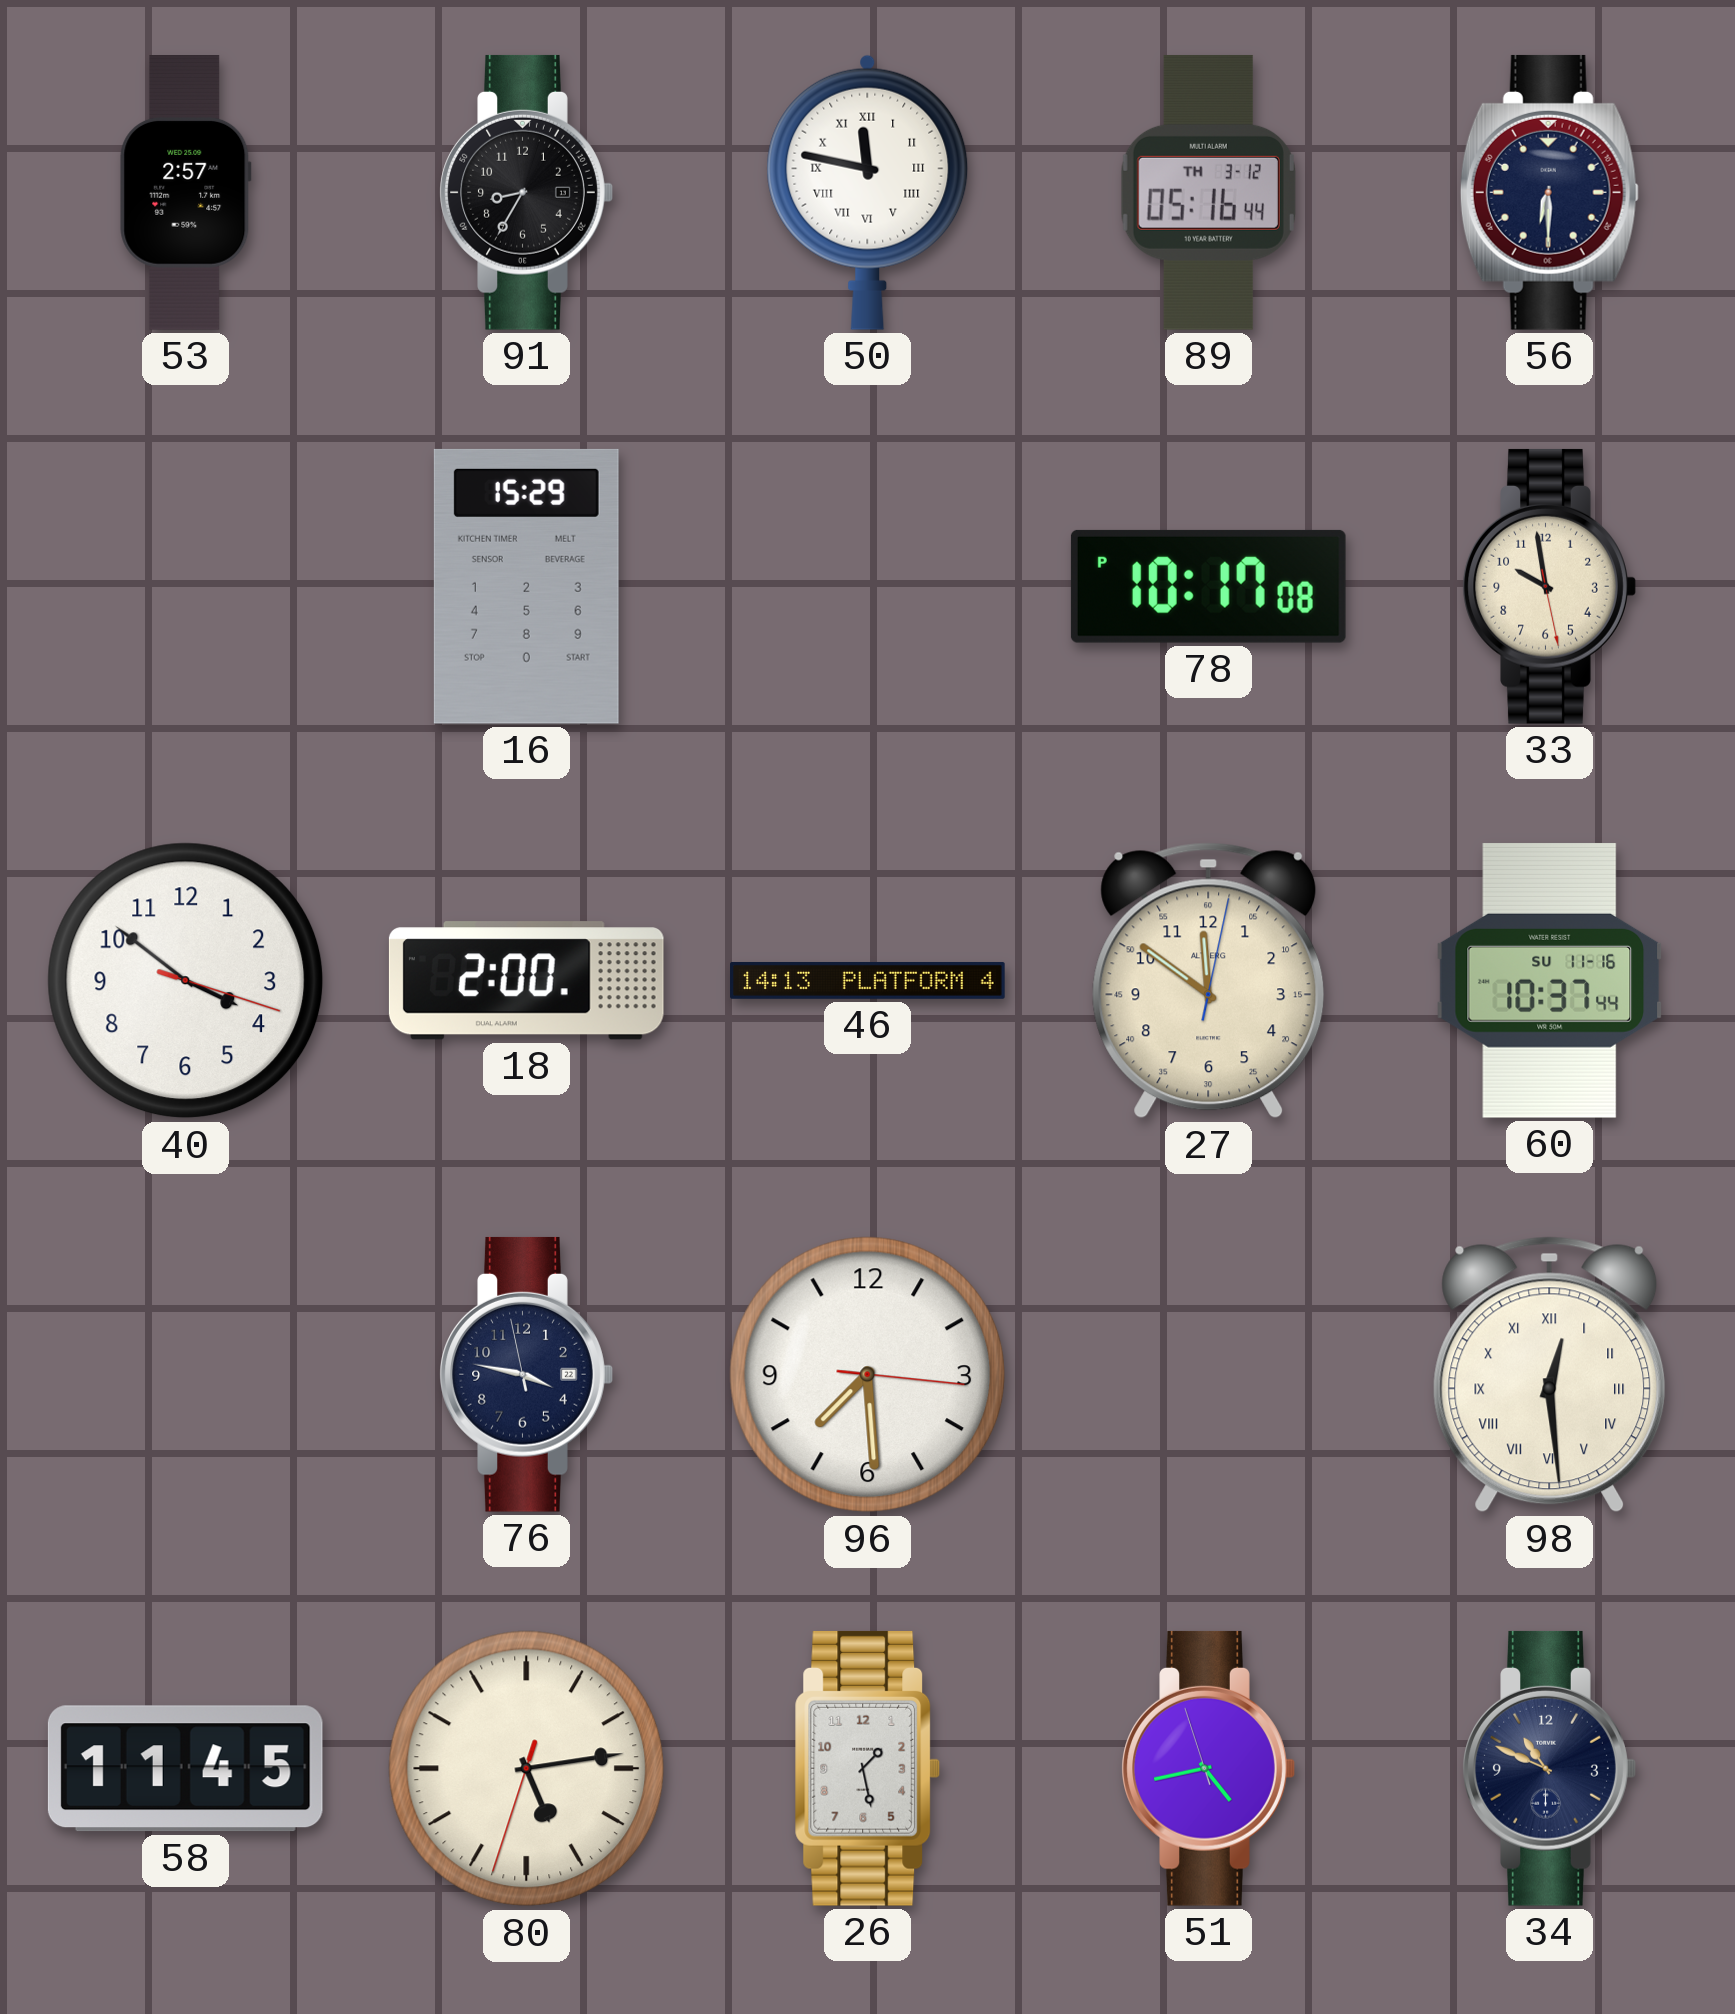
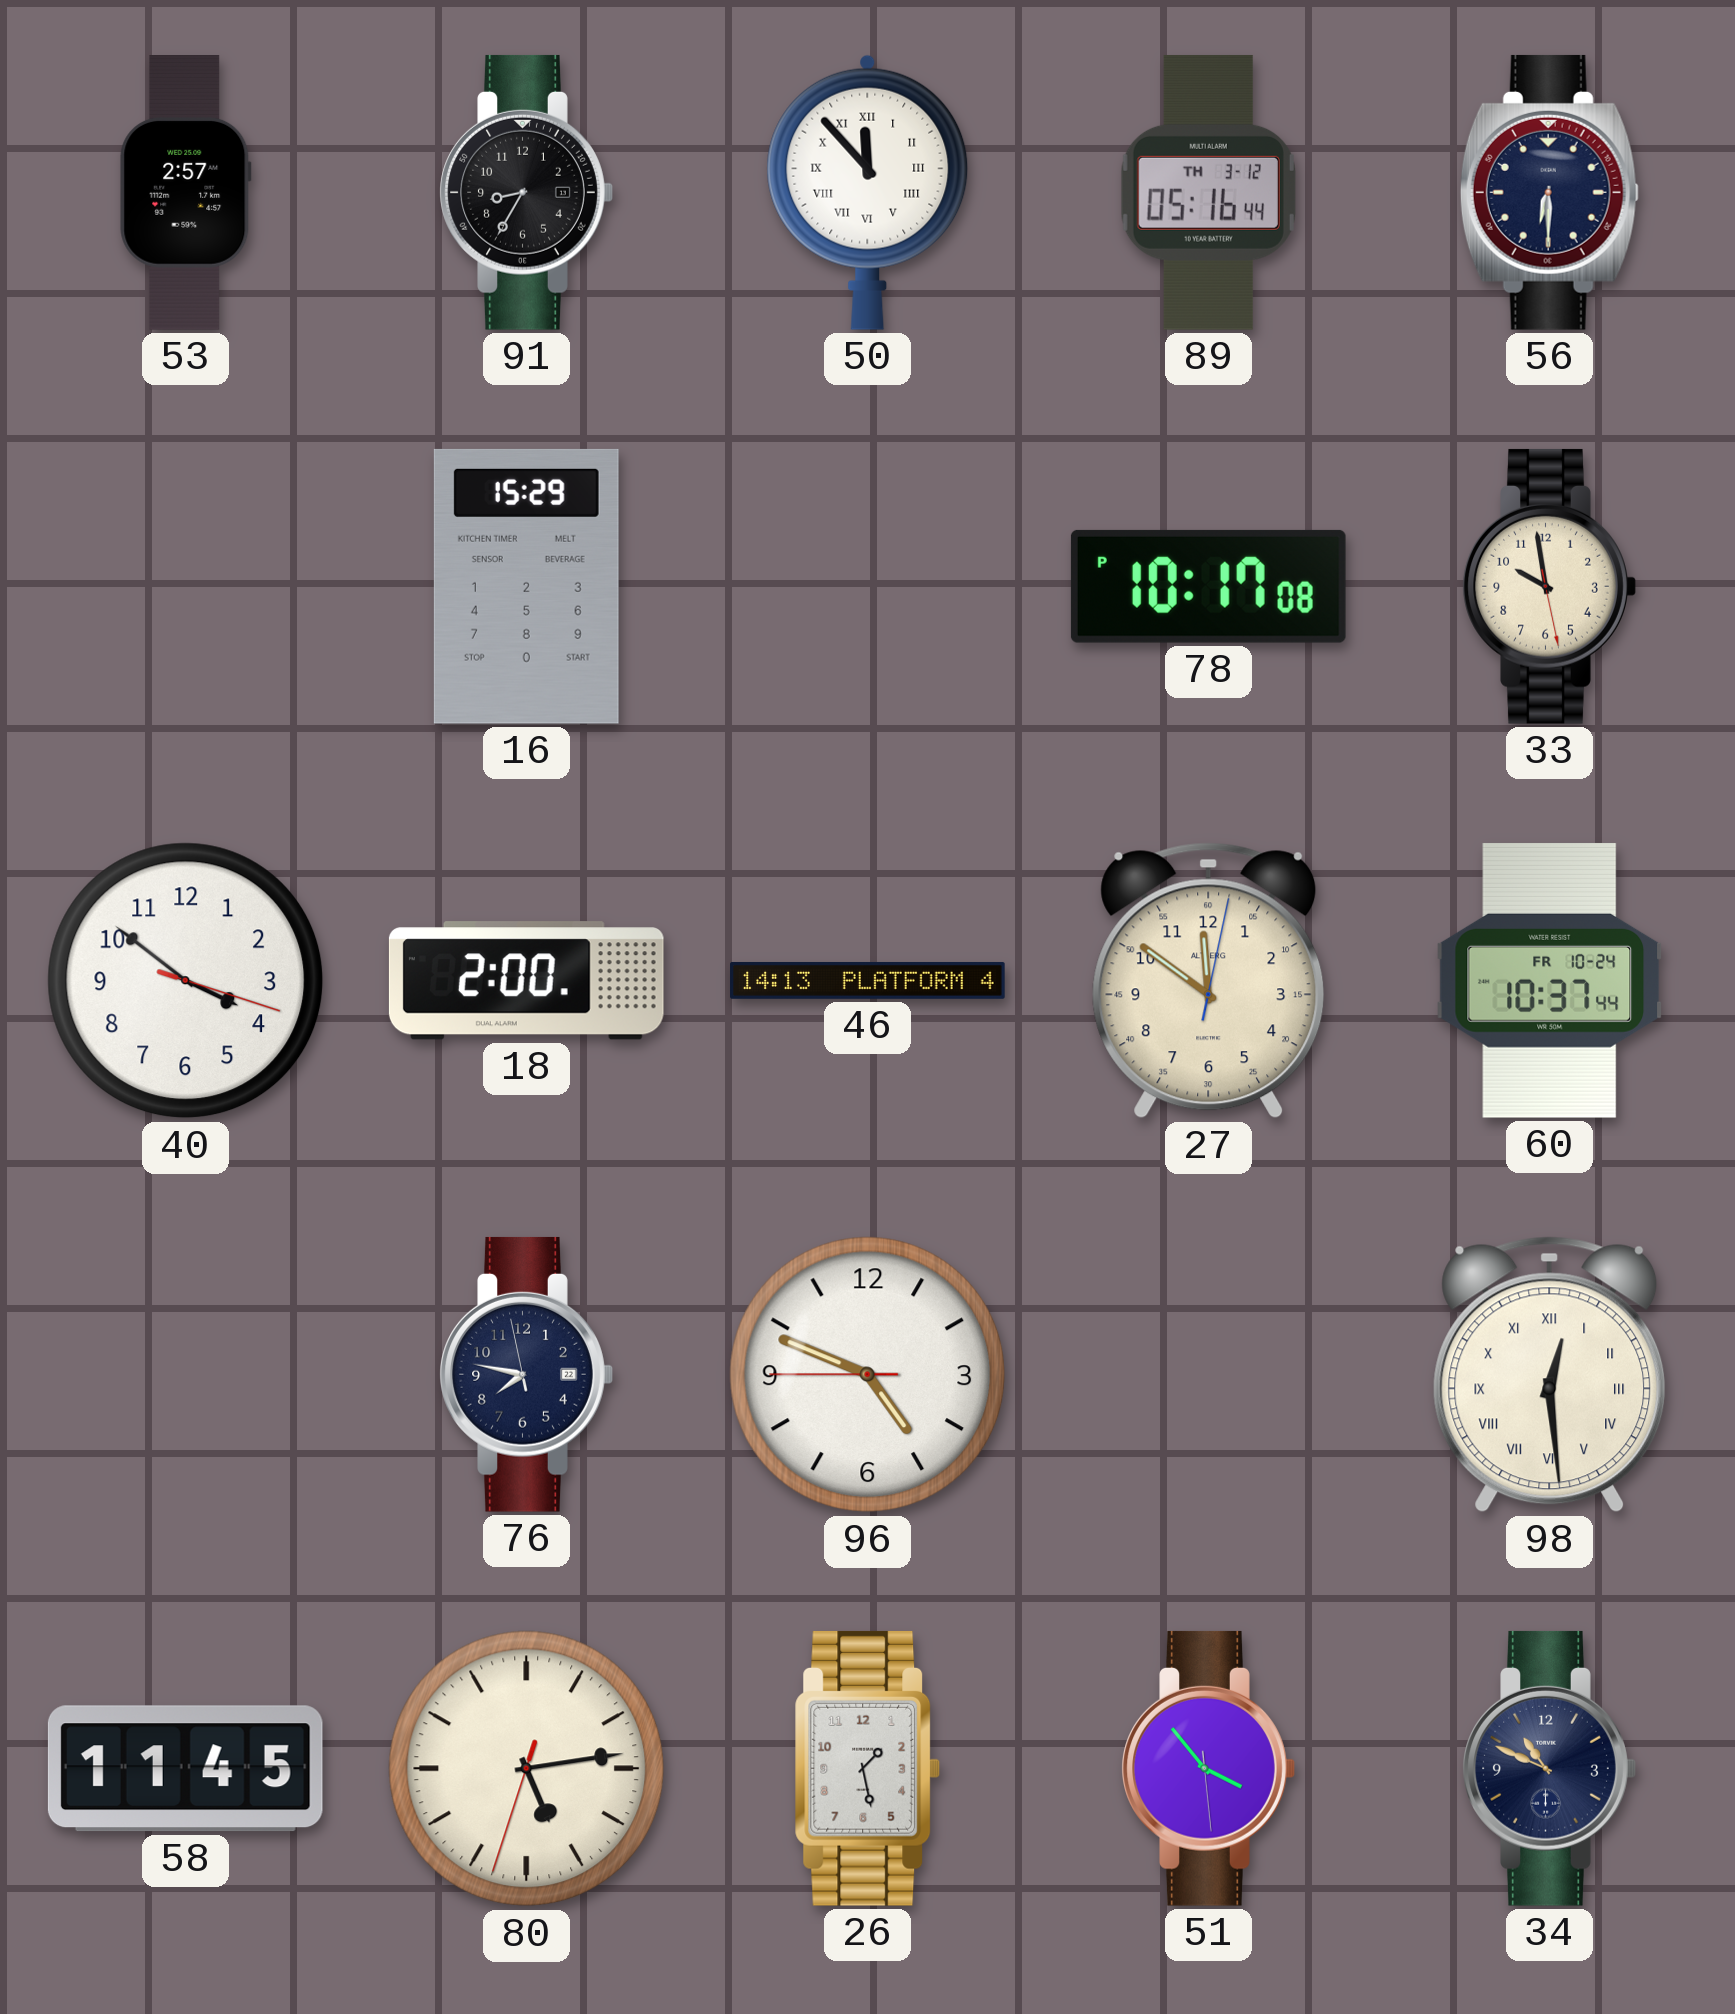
50: 11:47 -> 11:53 (868, 192)
60 date: SU 11-16 -> FR 10-24 (1550, 980)
76: 3:46 -> 7:46 (526, 1374)
96: 7:29 -> 4:48 (868, 1375)
51: 4:42 -> 3:53 (1208, 1768)
